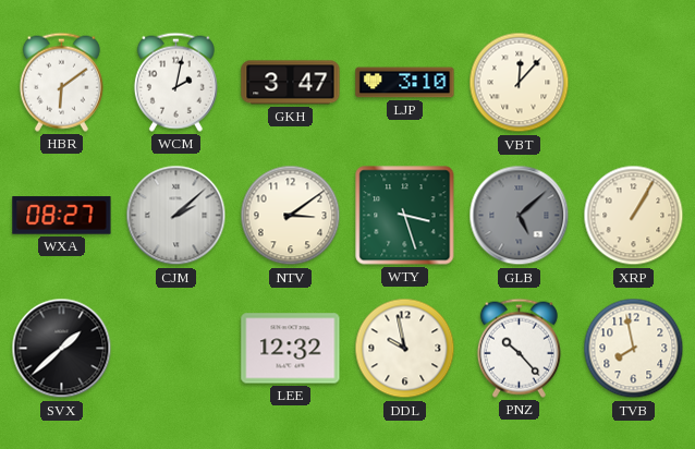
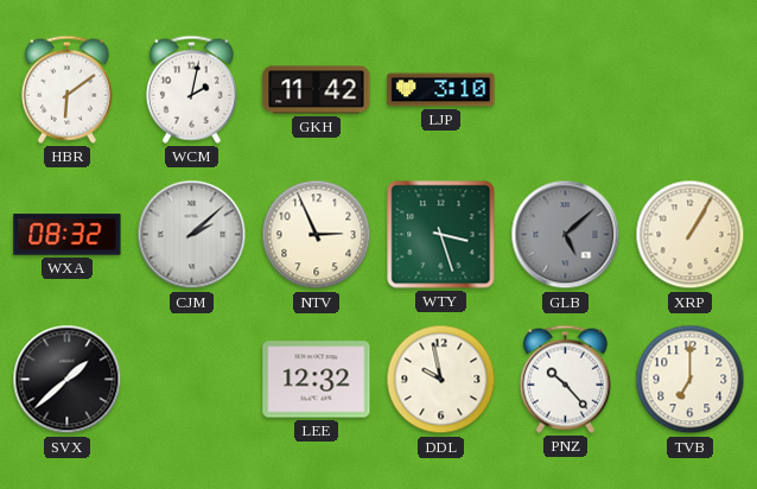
GKH: 3:47 -> 11:42 (317, 90)
VBT: 12:07 -> none (520, 83)
WXA: 08:27 -> 08:32 (68, 235)
NTV: 3:09 -> 2:56 (317, 235)
TVB: 7:58 -> 7:00 (691, 380)
